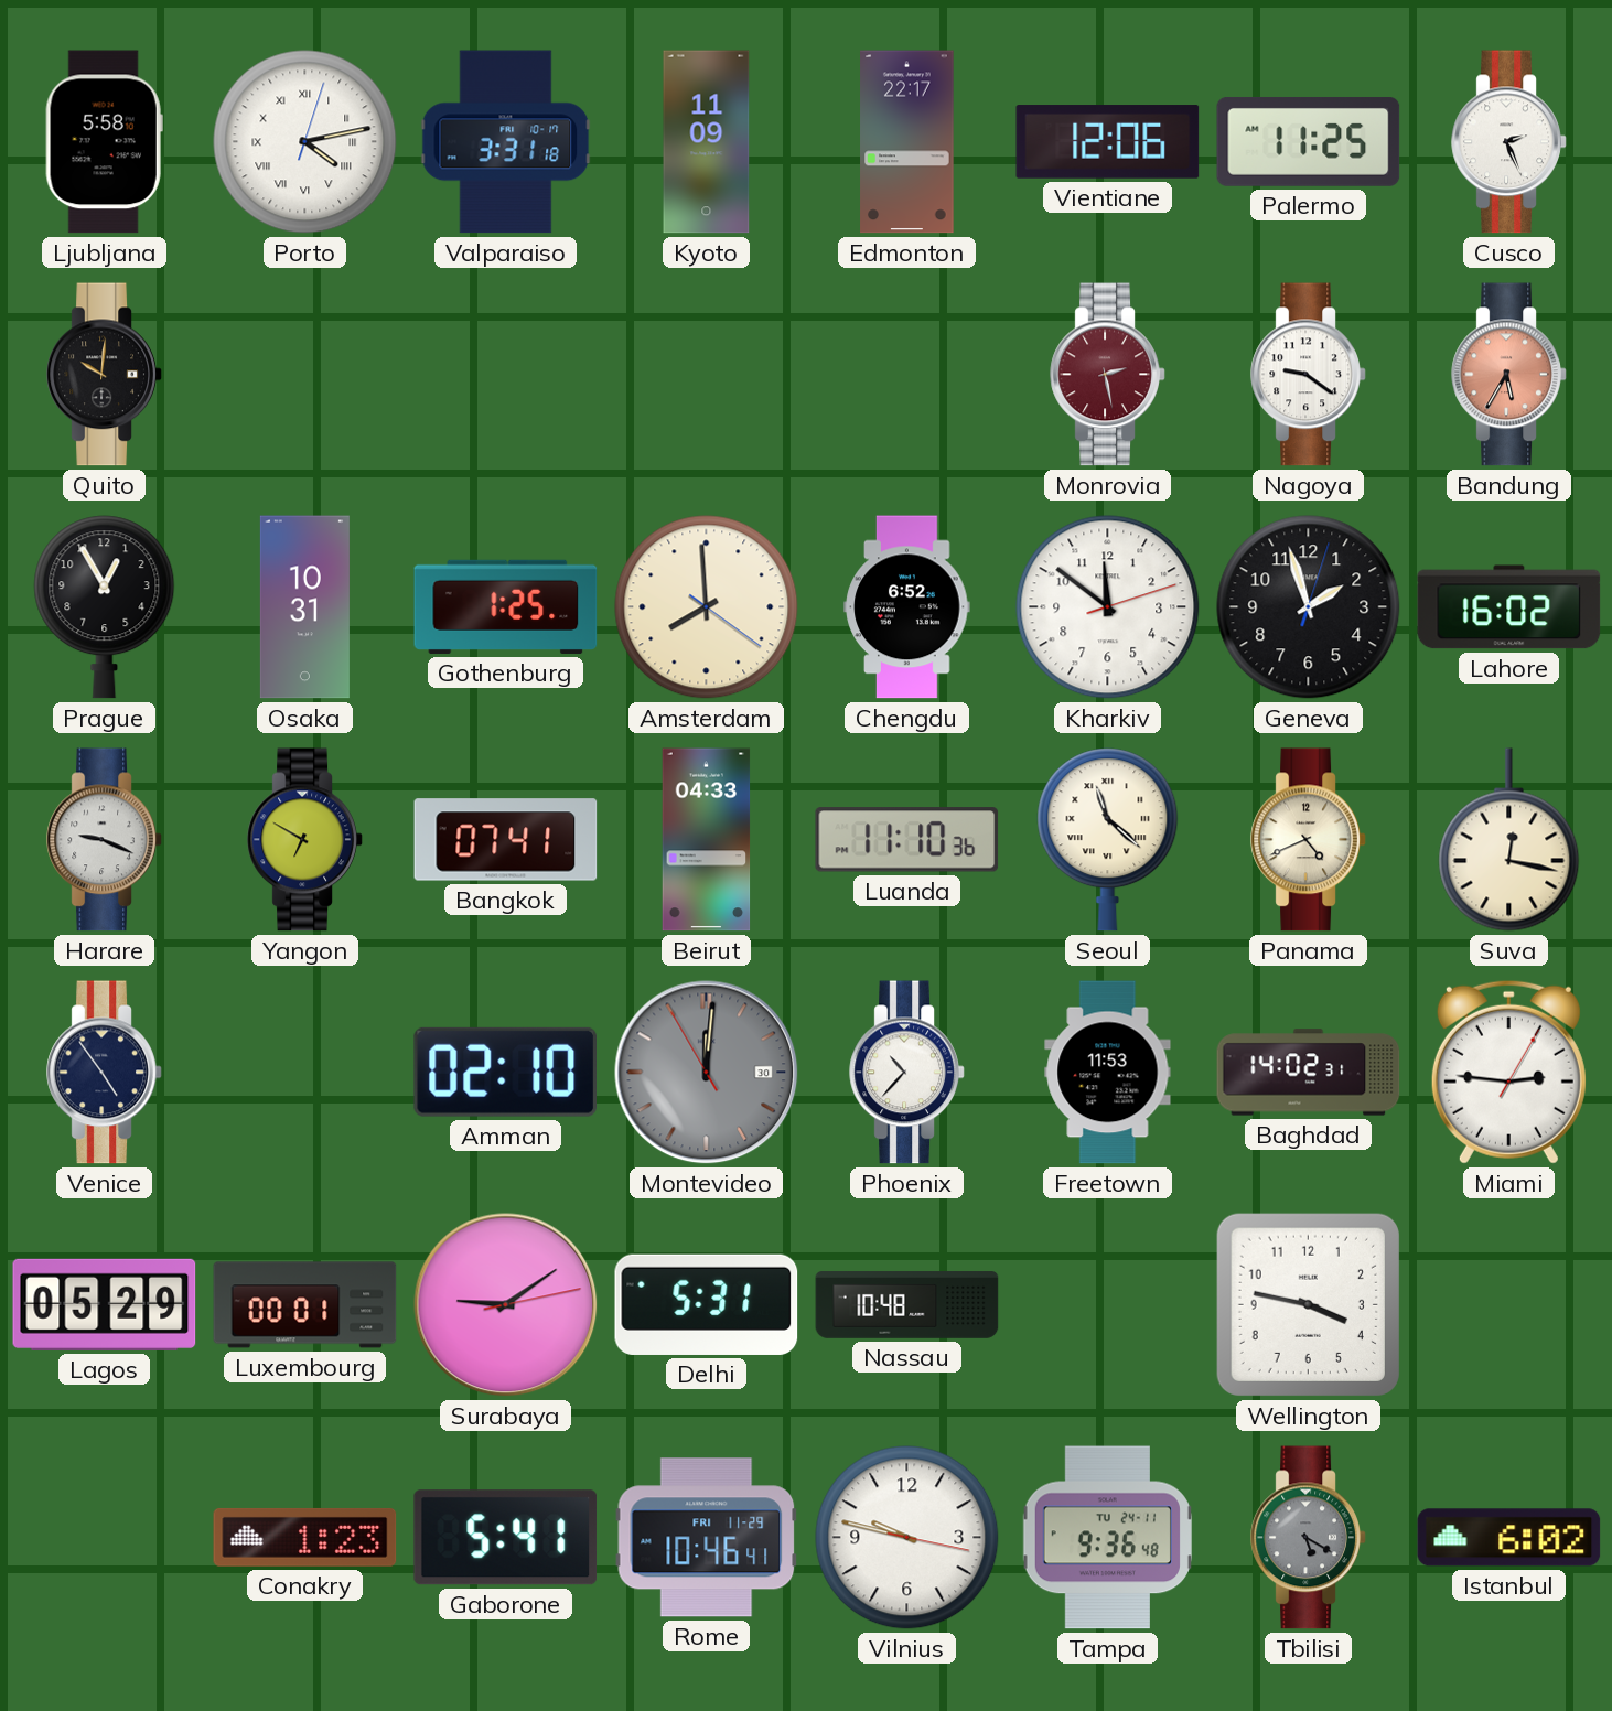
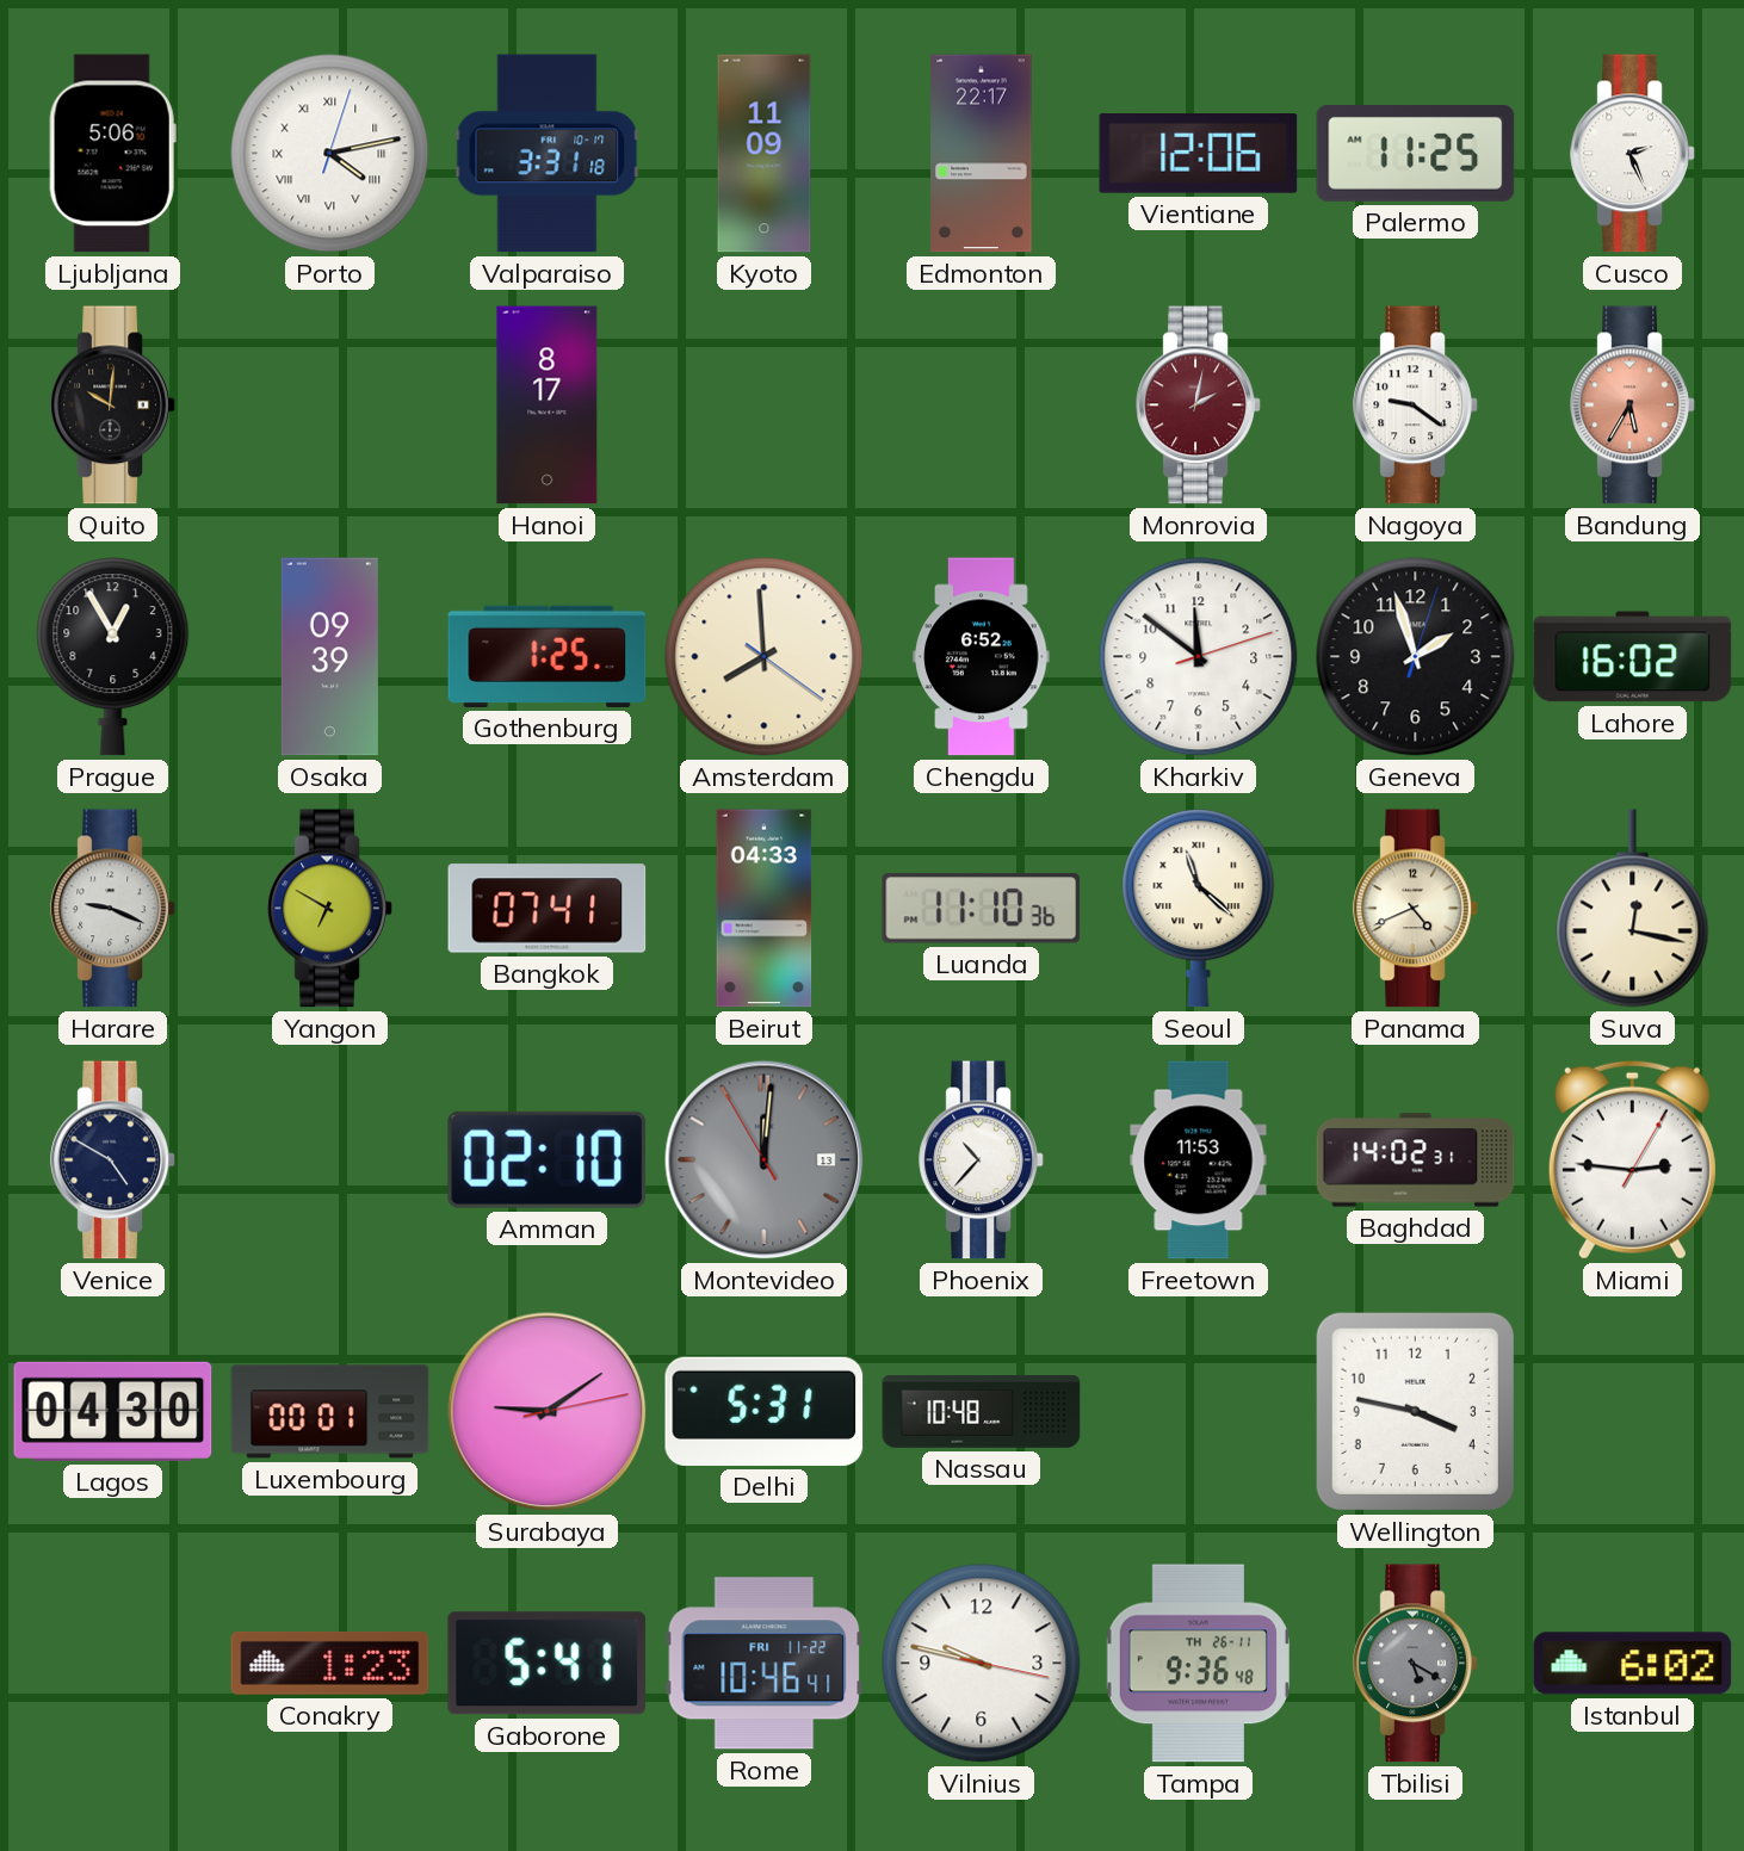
Ljubljana: 5:58 -> 5:06 (112, 154)
Hanoi: none -> 8:17 (548, 406)
Monrovia: 2:28 -> 2:02 (1199, 406)
Osaka: 10:31 -> 09:39 (329, 657)
Venice: 4:54 -> 4:50 (113, 1160)
Montevideo date: 30 -> 13 (765, 1160)
Lagos: 05:29 -> 04:30 (113, 1411)
Rome date: FRI 11-29 -> FRI 11-22 (765, 1664)
Tampa date: TU 24-11 -> TH 26-11 (1198, 1664)
